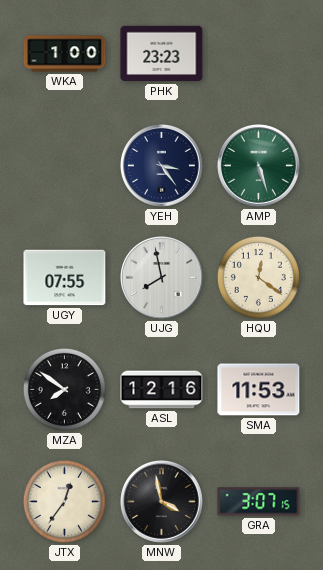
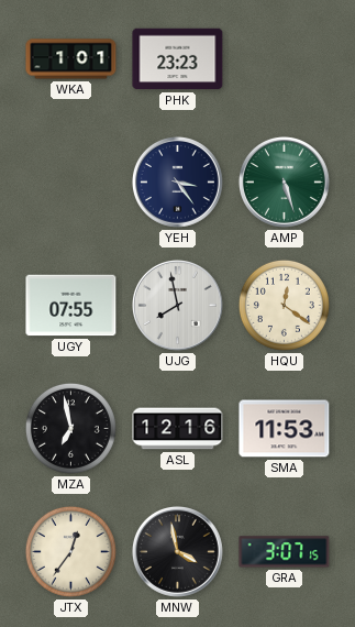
WKA: 1:00 -> 1:01 (71, 59)
MZA: 7:51 -> 6:58 (70, 428)
